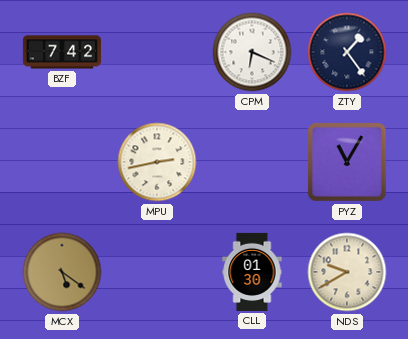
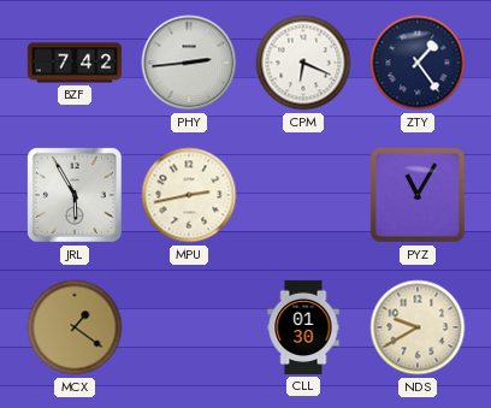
PHY: none -> 2:44 (189, 63)
JRL: none -> 5:55 (75, 195)
MCX: 5:21 -> 1:21 (75, 327)
